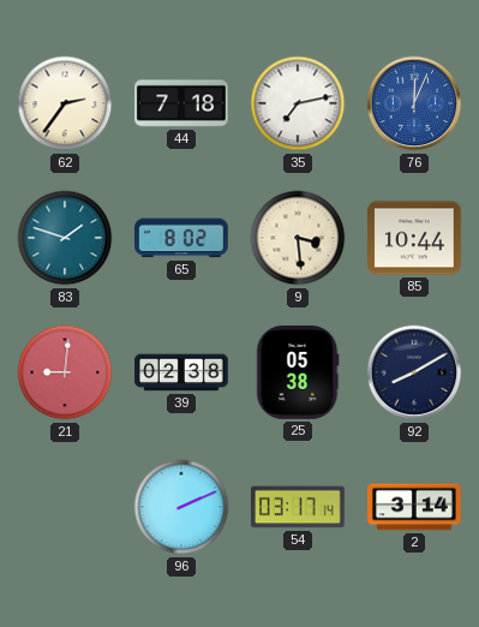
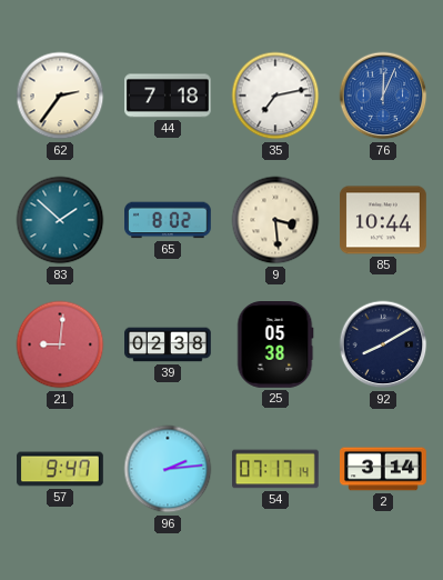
83: 1:48 -> 1:52 (60, 220)
57: none -> 9:47 (60, 469)
96: 2:11 -> 2:14 (168, 469)
54: 03:17 -> 07:17 (275, 469)
